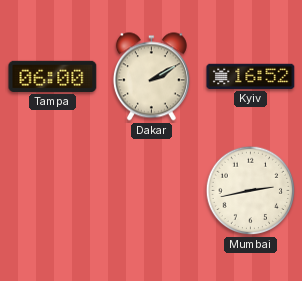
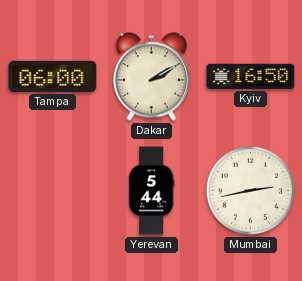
Kyiv: 16:52 -> 16:50 (251, 76)
Yerevan: none -> 5:44 (151, 191)
